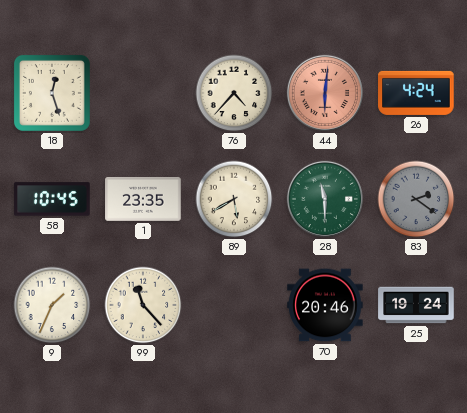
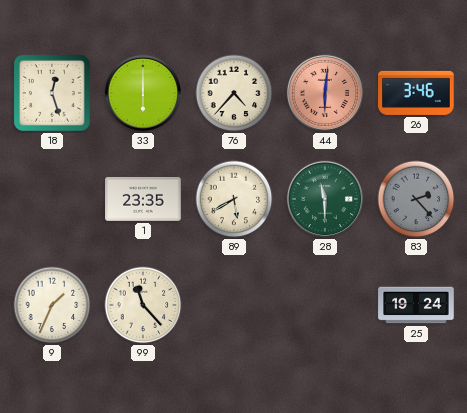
33: none -> 6:00 (143, 93)
26: 4:24 -> 3:46 (416, 93)
58: 10:45 -> none (52, 199)
83: 2:21 -> 2:23 (416, 199)
70: 20:46 -> none (325, 305)
